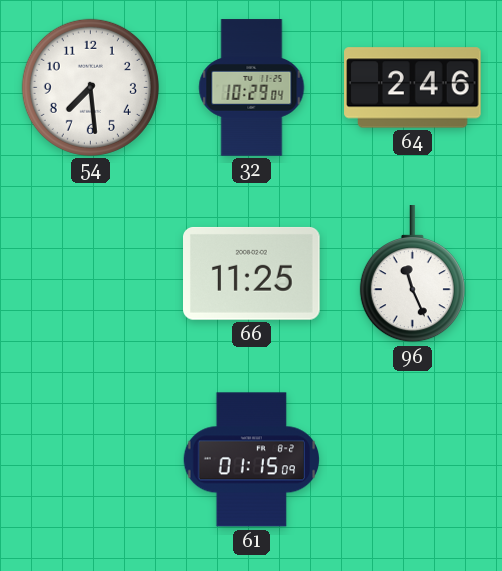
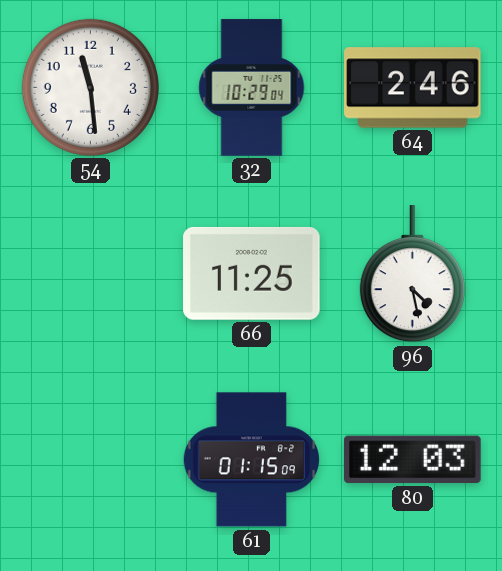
54: 7:29 -> 11:29 (90, 87)
96: 11:26 -> 4:28 (412, 274)
80: none -> 12:03 (413, 460)
